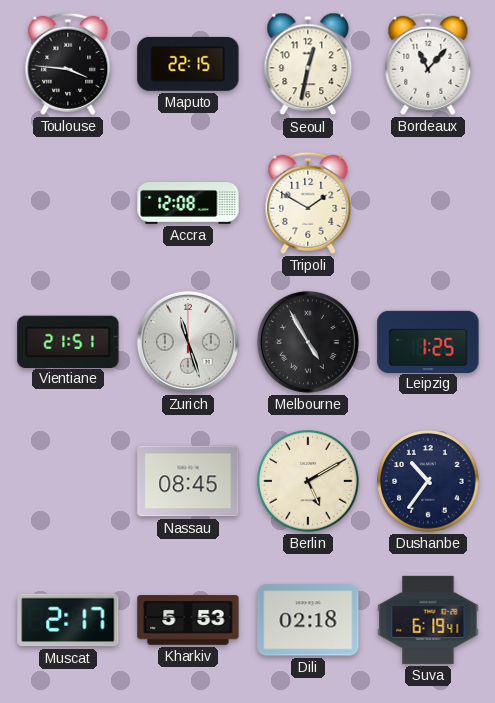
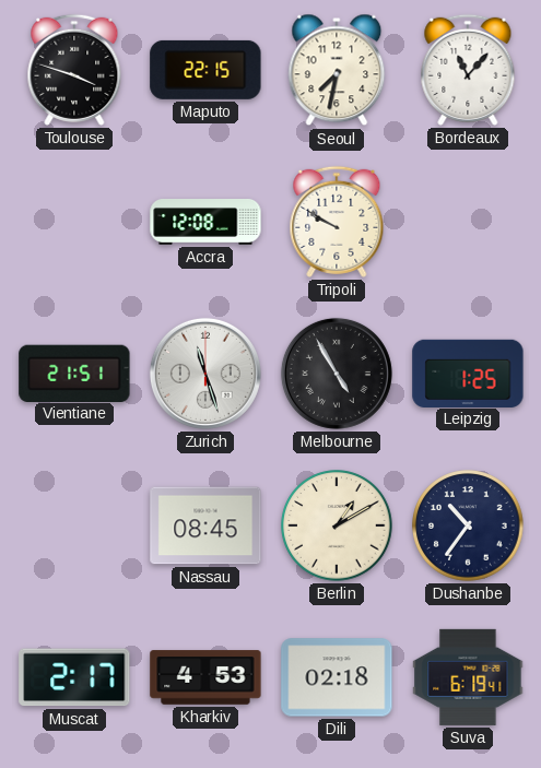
Toulouse: 3:46 -> 3:48 (74, 70)
Seoul: 12:32 -> 7:32 (337, 70)
Tripoli: 1:50 -> 9:50 (337, 222)
Berlin: 5:10 -> 1:10 (337, 525)
Kharkiv: 5:53 -> 4:53 (205, 677)
